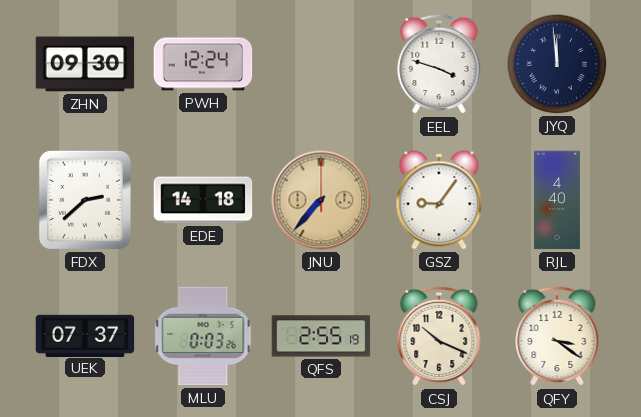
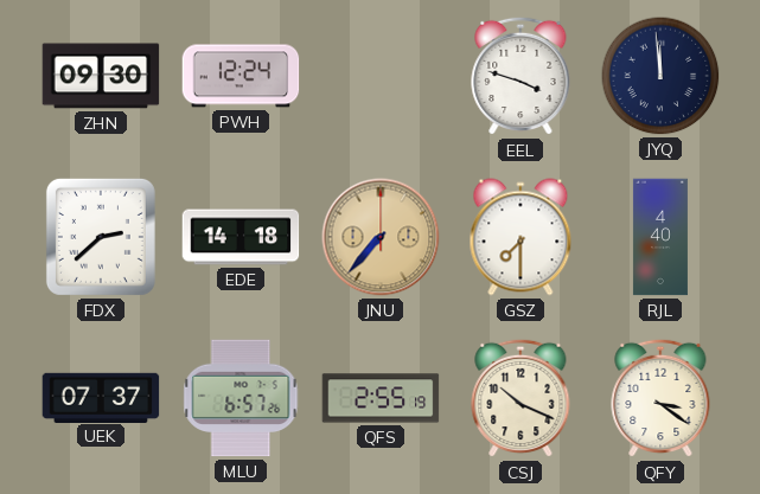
GSZ: 9:06 -> 7:30 (520, 237)
MLU: 0:03 -> 6:57 (241, 398)
